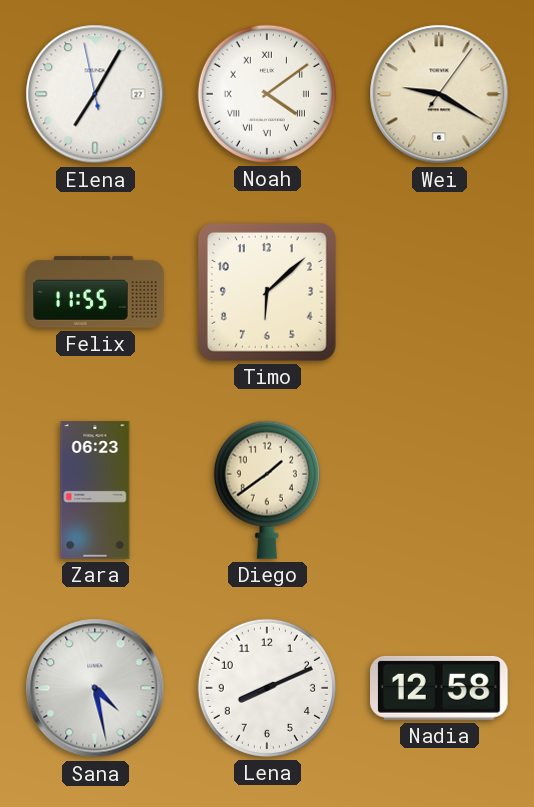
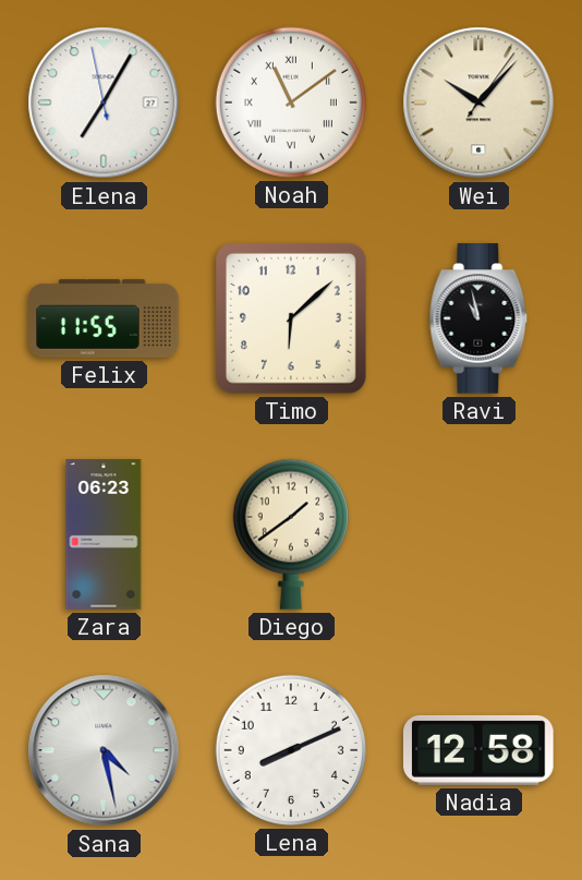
Noah: 4:09 -> 11:09 (291, 103)
Wei: 9:20 -> 10:07 (478, 103)
Ravi: none -> 10:58 (478, 318)
